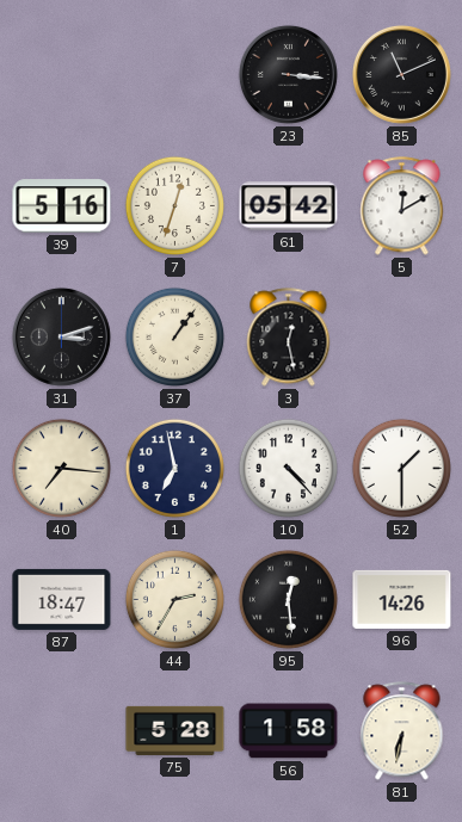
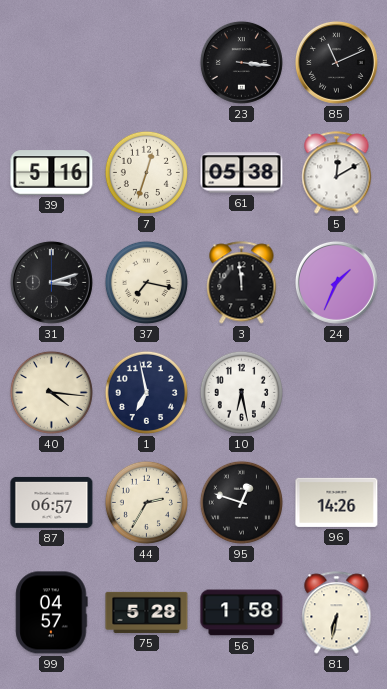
61: 05:42 -> 05:38 (242, 173)
37: 1:06 -> 7:17 (146, 282)
3: 12:28 -> 11:59 (242, 283)
24: none -> 1:34 (336, 282)
40: 7:16 -> 4:16 (51, 392)
10: 4:23 -> 6:28 (241, 392)
52: 1:30 -> none (401, 468)
87: 18:47 -> 06:57 (52, 502)
95: 12:29 -> 12:48 (241, 502)
99: none -> 04:57 (52, 613)
